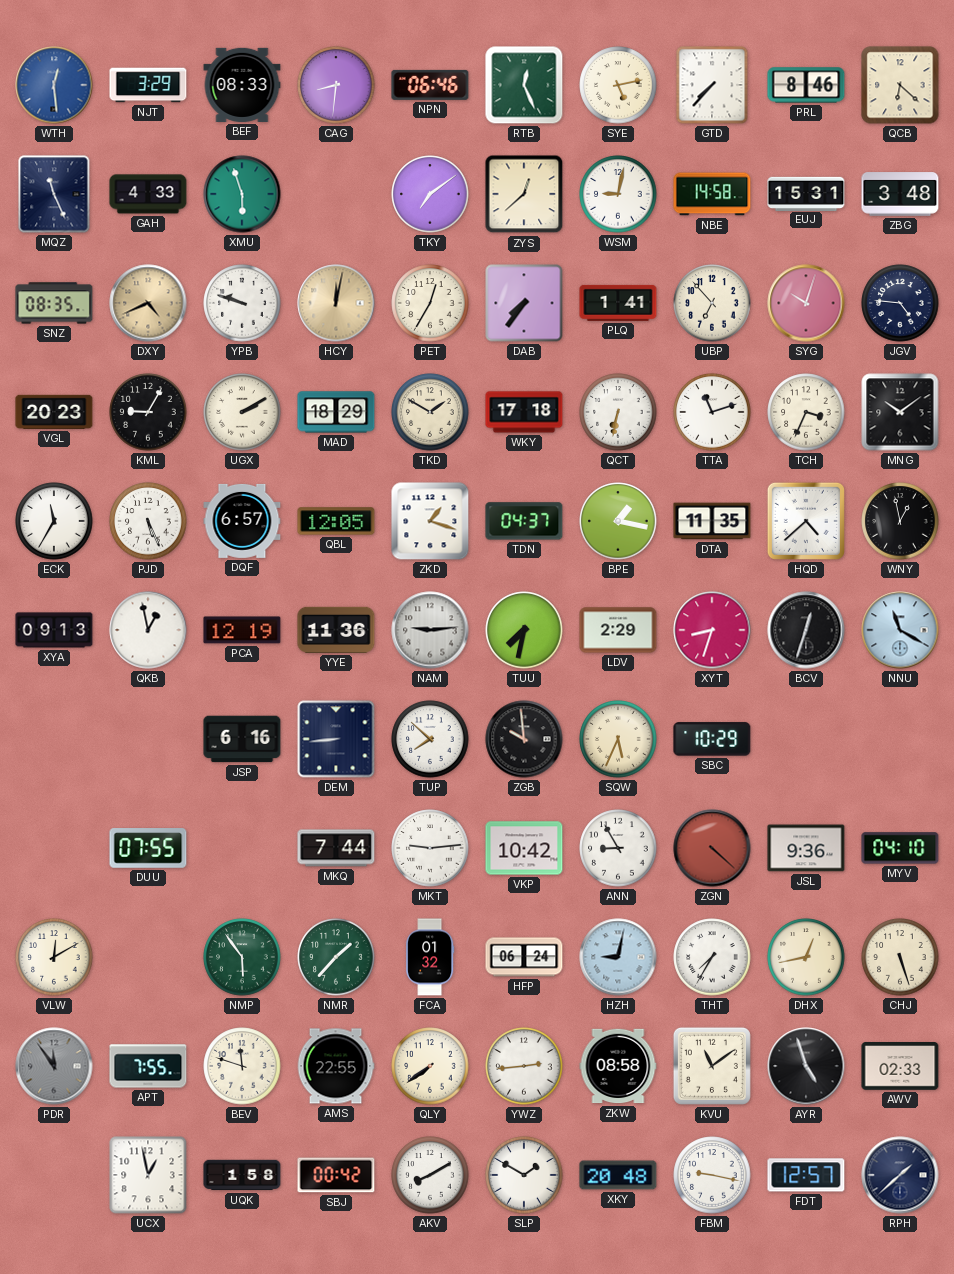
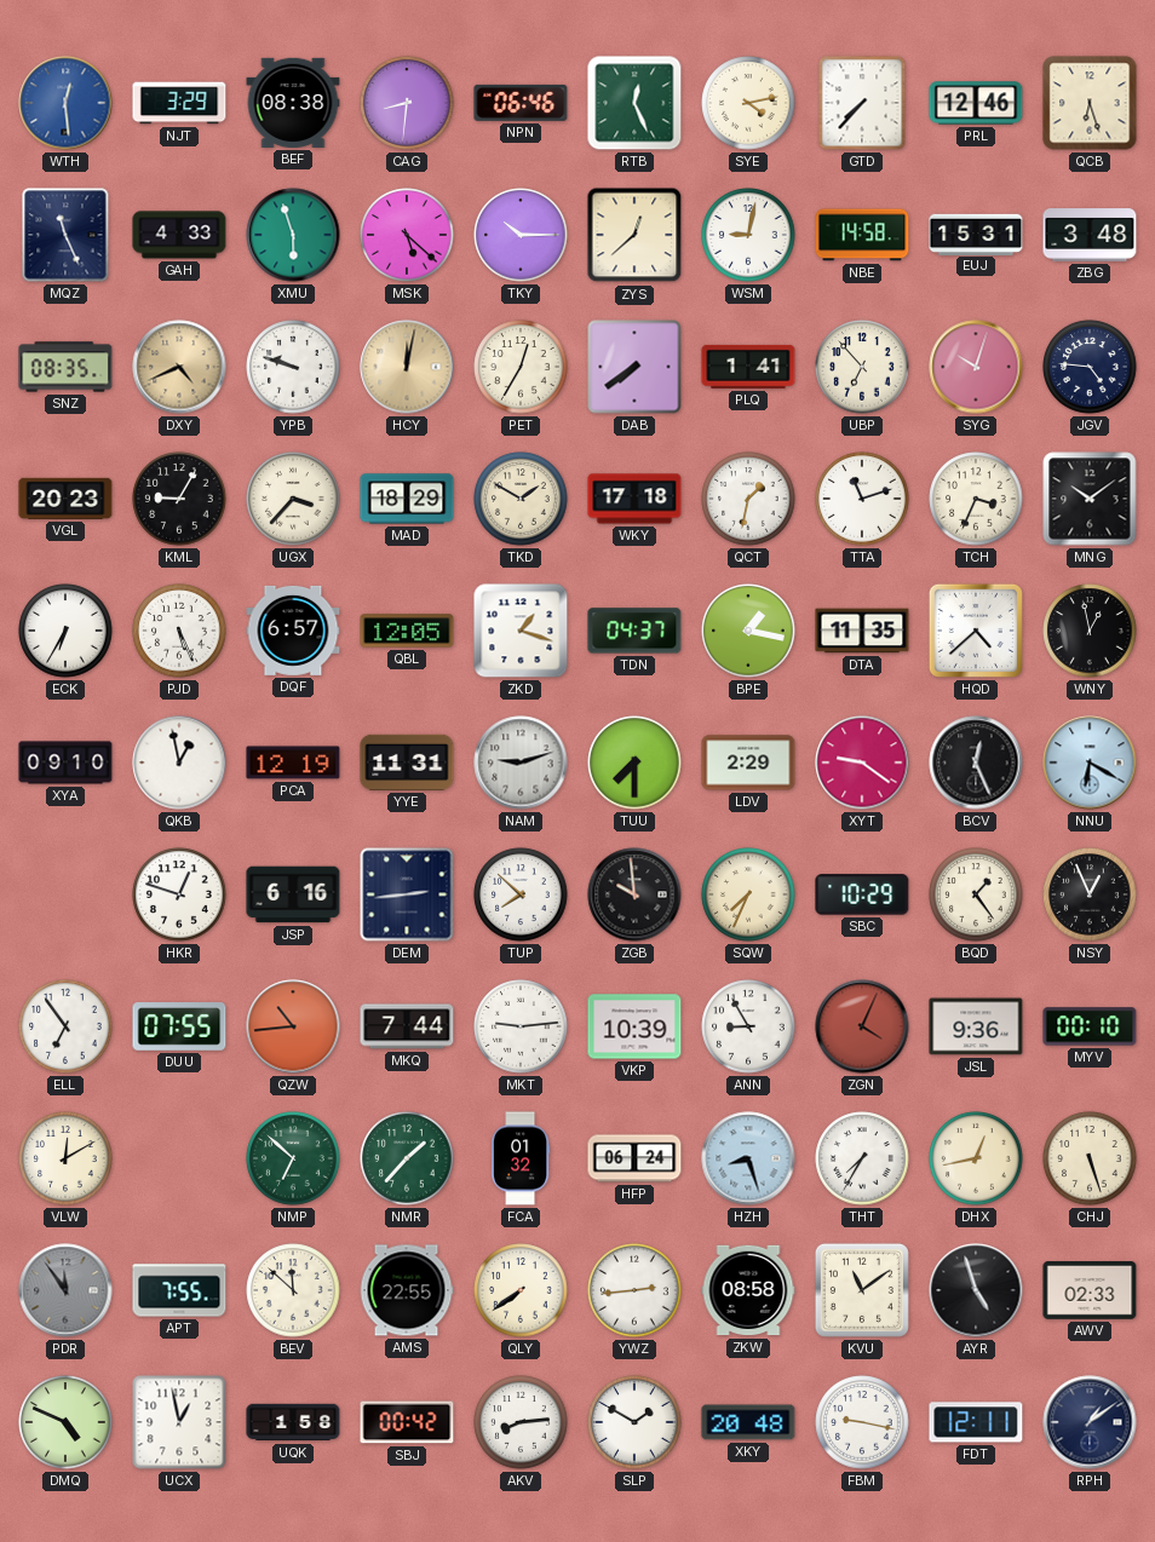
BEF: 08:33 -> 08:38 (293, 103)
SYE: 5:13 -> 4:13 (748, 103)
PRL: 8:46 -> 12:46 (976, 103)
QCB: 6:22 -> 6:27 (1090, 103)
MSK: none -> 5:22 (407, 235)
TKY: 7:09 -> 10:15 (521, 235)
DAB: 7:36 -> 7:39 (634, 367)
UGX: 2:10 -> 3:37 (293, 499)
QCT: 6:32 -> 1:32 (748, 499)
ECK: 11:35 -> 6:35 (65, 631)
XYA: 09:13 -> 09:10 (65, 763)
YYE: 11:36 -> 11:31 (407, 763)
NAM: 9:14 -> 9:12 (521, 763)
TUU: 7:32 -> 7:30 (634, 763)
XYT: 8:33 -> 9:21 (862, 763)
BCV: 12:33 -> 12:26 (976, 763)
NNU: 11:20 -> 6:20 (1090, 763)
HKR: none -> 12:48 (179, 894)
DEM: 8:44 -> 2:44 (407, 894)
SQW: 5:34 -> 7:34 (748, 894)
BQD: none -> 1:24 (976, 894)
NSY: none -> 12:56 (1090, 894)
ELL: none -> 6:54 (65, 1026)
QZW: none -> 10:44 (293, 1026)
VKP: 10:42 -> 10:39 (634, 1026)
ZGN: 4:22 -> 4:04 (862, 1026)
MYV: 04:10 -> 00:10 (1090, 1026)
NMP: 5:54 -> 6:52 (293, 1158)
HZH: 9:02 -> 8:27 (748, 1158)
BEV: 11:48 -> 11:52 (293, 1290)
DMQ: none -> 4:49 (65, 1422)
AKV: 8:10 -> 8:14 (521, 1422)
FDT: 12:57 -> 12:11 (976, 1422)
RPH: 1:38 -> 1:09 (1090, 1422)
